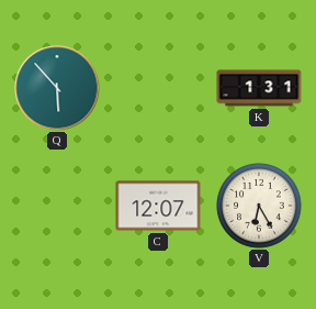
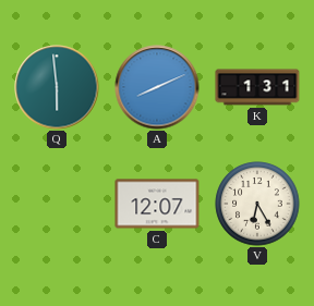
Q: 5:53 -> 5:59 (57, 87)
A: none -> 8:11 (157, 87)
